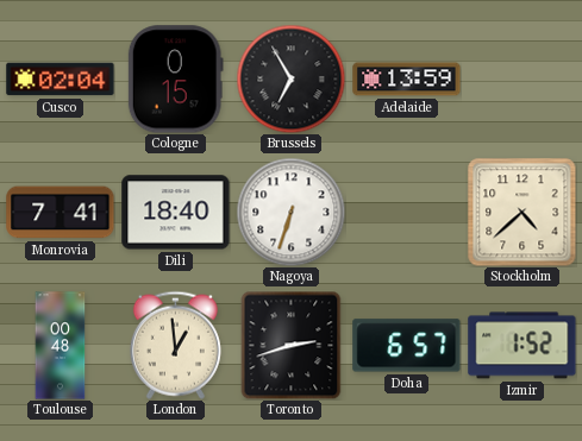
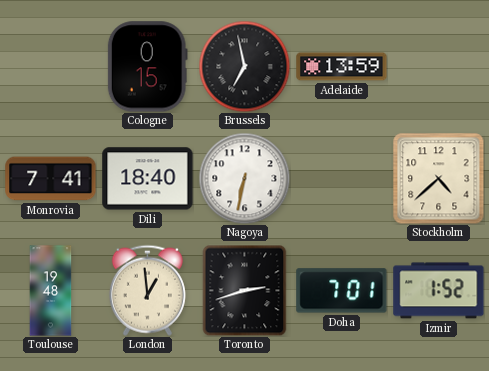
Cusco: 02:04 -> none (61, 80)
Brussels: 6:55 -> 6:58 (244, 66)
Nagoya: 6:33 -> 6:32 (244, 178)
Toulouse: 00:48 -> 19:48 (51, 291)
Doha: 6:57 -> 7:01 (342, 291)
